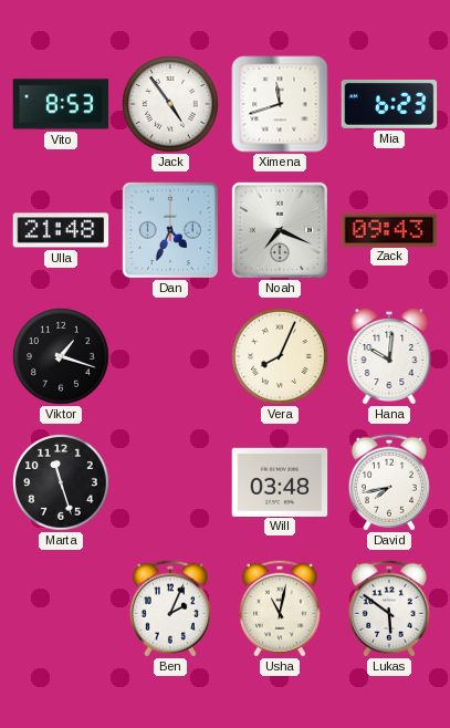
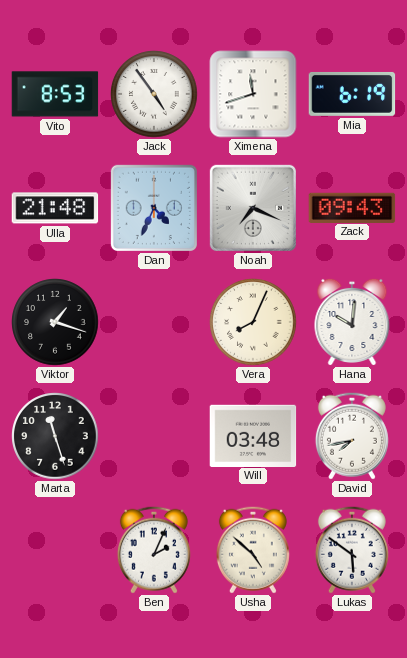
Mia: 6:23 -> 6:19 (352, 94)
Usha: 11:02 -> 4:52 (253, 550)
